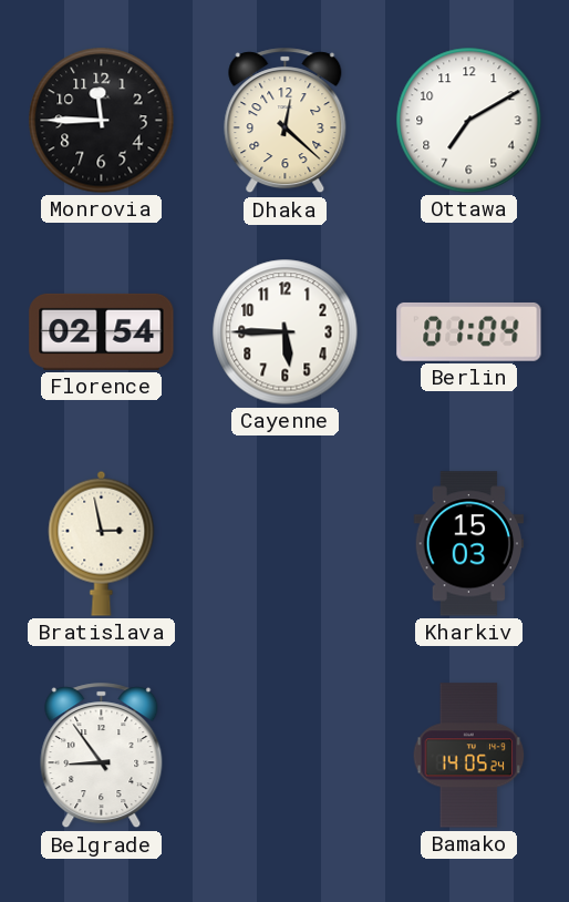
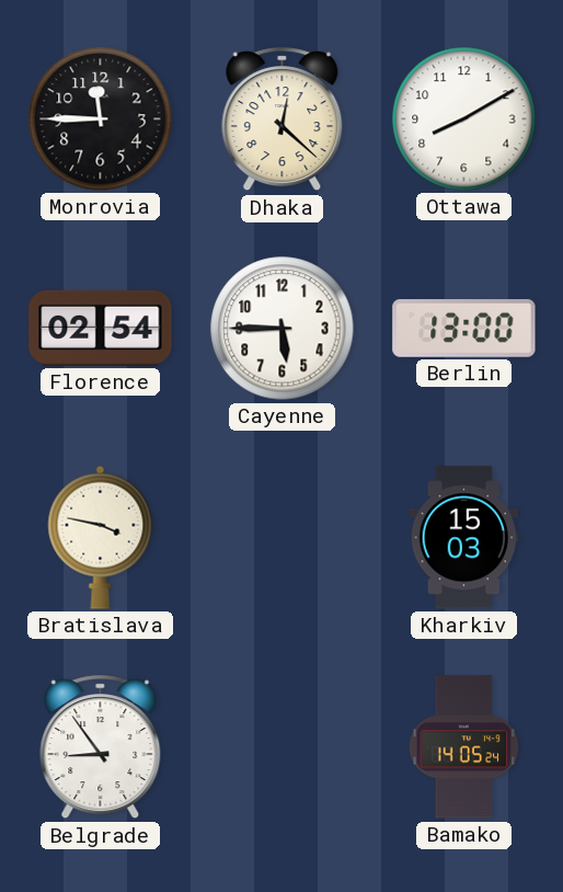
Ottawa: 7:10 -> 8:10 (464, 119)
Berlin: 01:04 -> 13:00 (464, 329)
Bratislava: 2:58 -> 3:47 (101, 537)
